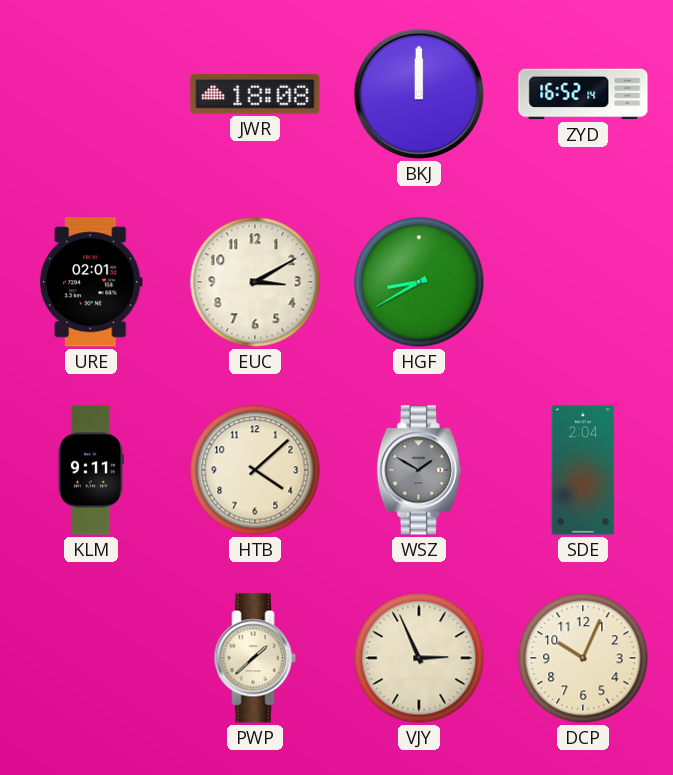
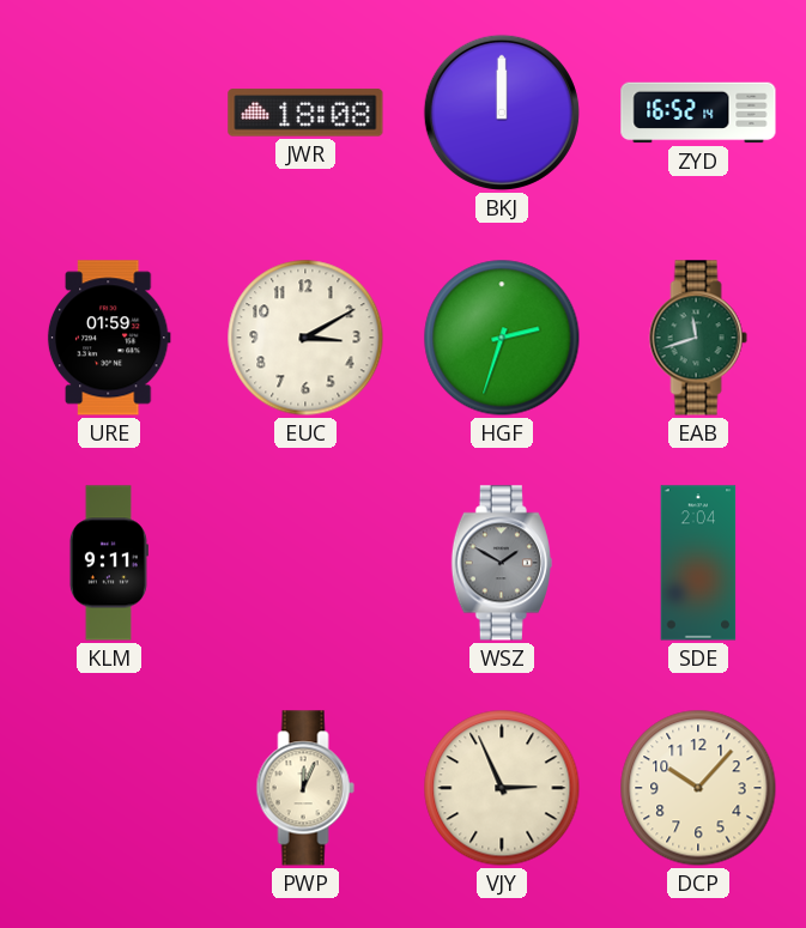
URE: 02:01 -> 01:59 (109, 338)
HGF: 8:40 -> 2:33 (502, 338)
EAB: none -> 11:42 (698, 338)
HTB: 4:08 -> none (255, 470)
PWP: 1:38 -> 12:04 (305, 788)
DCP: 10:04 -> 10:07 (698, 788)
